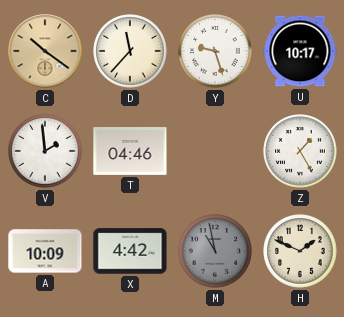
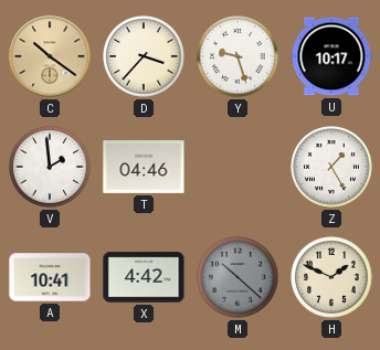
D: 11:37 -> 3:37 (144, 56)
A: 10:09 -> 10:41 (50, 277)
M: 10:58 -> 10:22 (237, 277)
